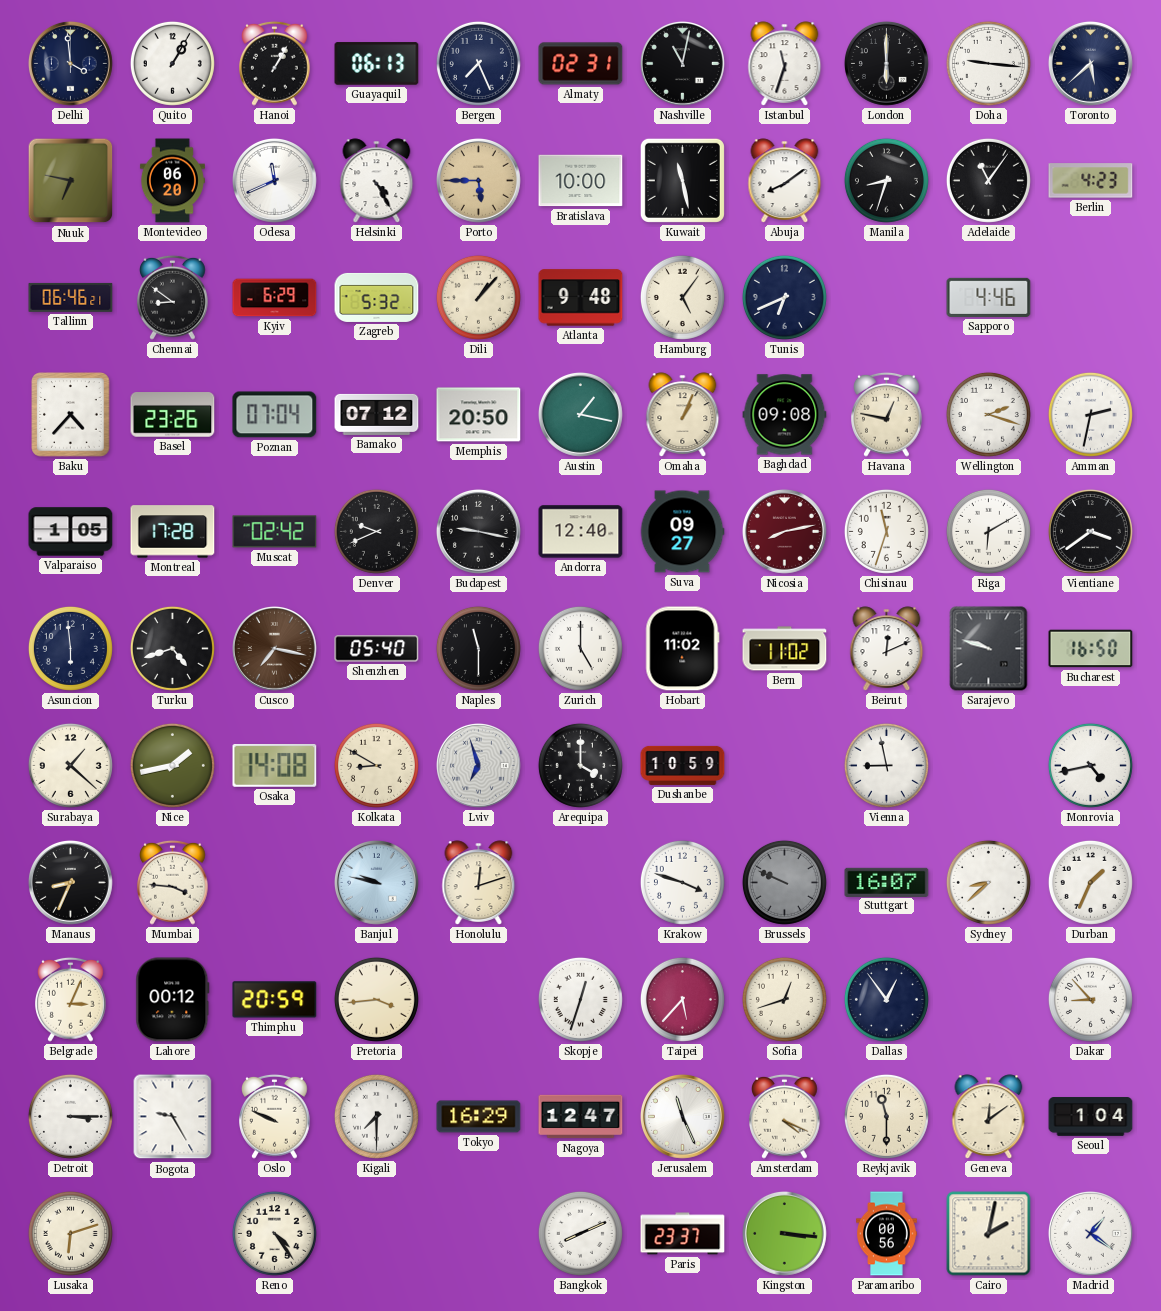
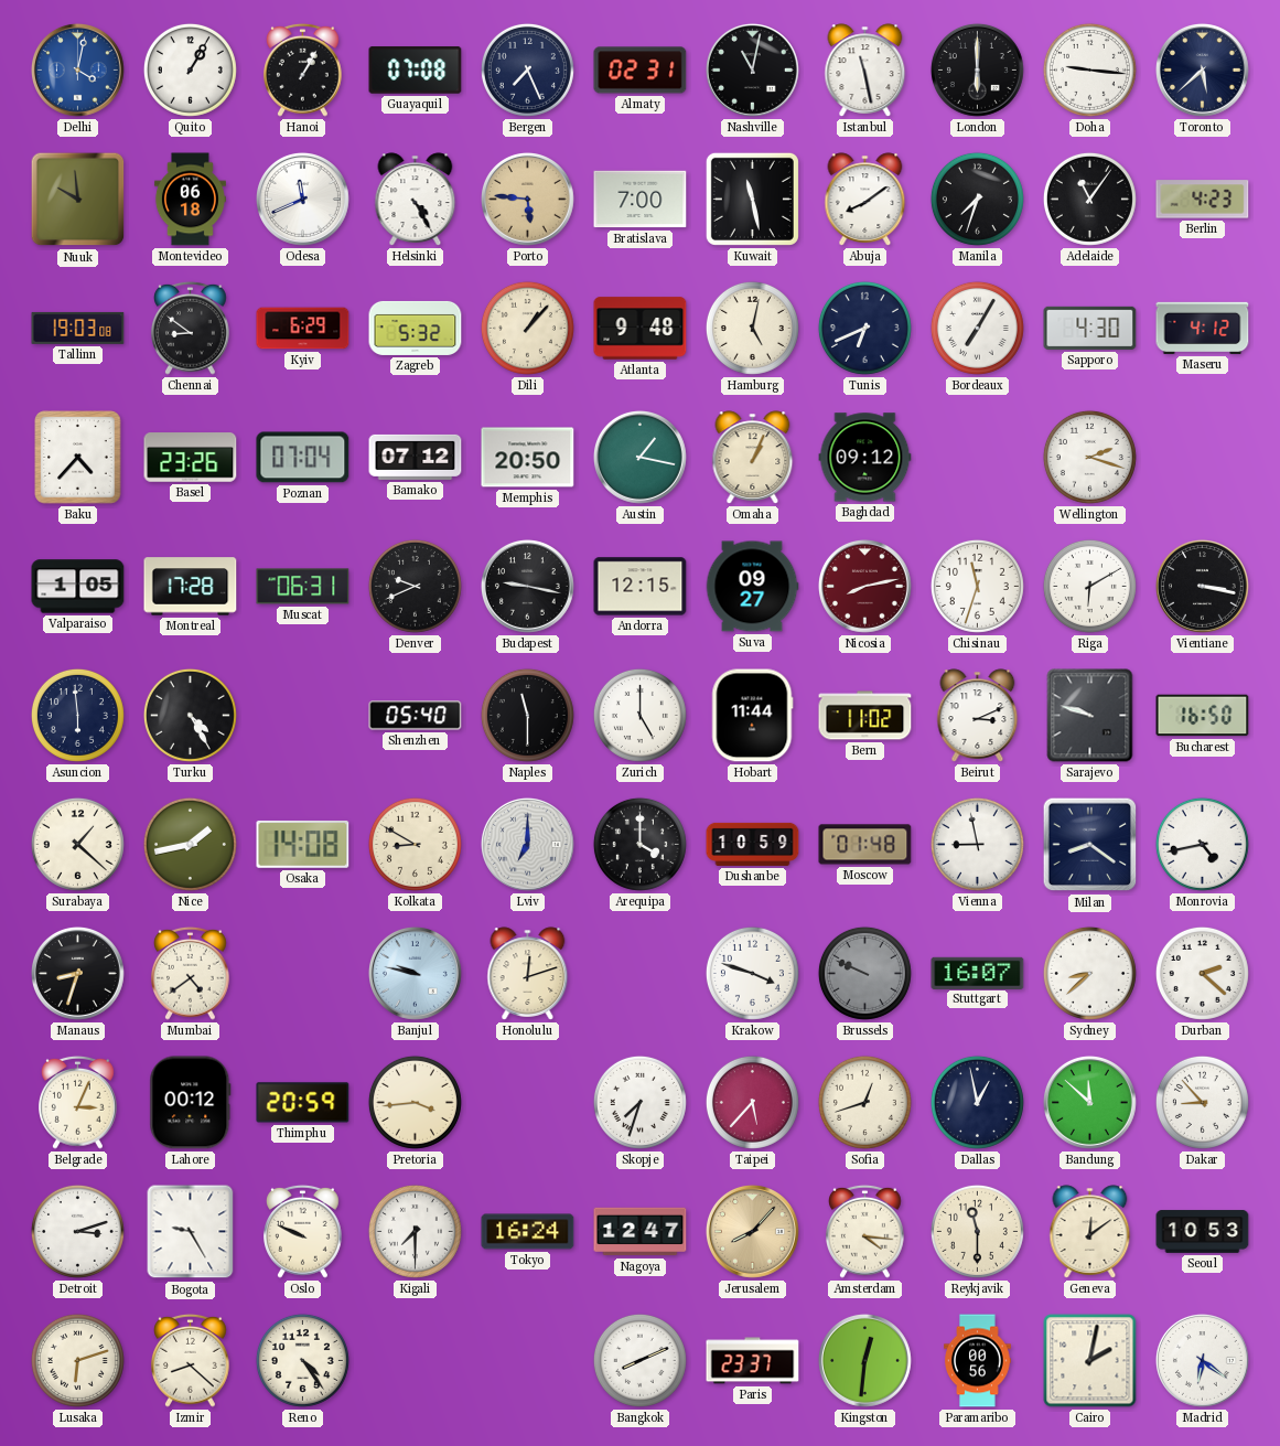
Delhi: 3:59 -> 4:02 (77, 69)
Delhi dial: navy -> blue (77, 69)
Guayaquil: 06:13 -> 07:08 (416, 71)
Istanbul: 11:33 -> 11:28 (865, 71)
Nuuk: 6:47 -> 9:59 (78, 200)
Montevideo: 06:20 -> 06:18 (190, 200)
Porto: 5:45 -> 5:46 (527, 199)
Bratislava: 10:00 -> 7:00 (641, 200)
Manila: 8:33 -> 7:33 (977, 199)
Tallinn: 06:46 -> 19:03 (78, 328)
Hamburg: 5:06 -> 5:02 (752, 328)
Bordeaux: none -> 7:05 (977, 328)
Sapporo: 4:46 -> 4:30 (1090, 328)
Maseru: none -> 4:12 (1203, 328)
Baghdad: 09:08 -> 09:12 (865, 458)
Havana: 12:47 -> none (887, 414)
Amman: 2:32 -> none (1090, 414)
Muscat: 02:42 -> 06:31 (303, 587)
Andorra: 12:40 -> 12:15 (641, 587)
Vientiane: 3:39 -> 3:17 (1202, 586)
Turku: 4:42 -> 4:25 (190, 715)
Cusco: 7:17 -> none (274, 648)
Hobart: 11:02 -> 11:44 (753, 716)
Beirut: 12:11 -> 3:11 (978, 716)
Lviv: 6:57 -> 7:00 (527, 844)
Moscow: none -> 01:48 (865, 845)
Milan: none -> 8:21 (1090, 845)
Manaus: 8:34 -> 8:33 (77, 973)
Mumbai: 3:46 -> 4:39 (191, 973)
Durban: 1:34 -> 2:22 (1202, 973)
Skopje: 12:33 -> 7:33 (639, 1102)
Dallas: 12:54 -> 12:58 (977, 1102)
Bandung: none -> 11:52 (1089, 1102)
Detroit: 3:15 -> 3:12 (77, 1231)
Tokyo: 16:29 -> 16:24 (528, 1232)
Jerusalem: 11:26 -> 8:07 (752, 1231)
Jerusalem dial: white -> champagne (752, 1231)
Amsterdam: 4:19 -> 4:16 (865, 1231)
Seoul: 1:04 -> 10:53 (1203, 1232)
Izmir: none -> 8:22 (191, 1360)
Kingston: 3:16 -> 12:31 (864, 1360)
Madrid: 1:21 -> 6:21 (1202, 1360)
